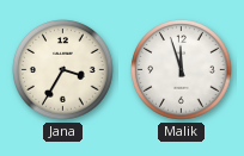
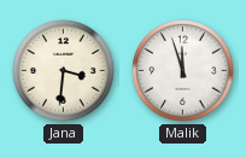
Jana: 3:35 -> 3:31 (64, 71)
